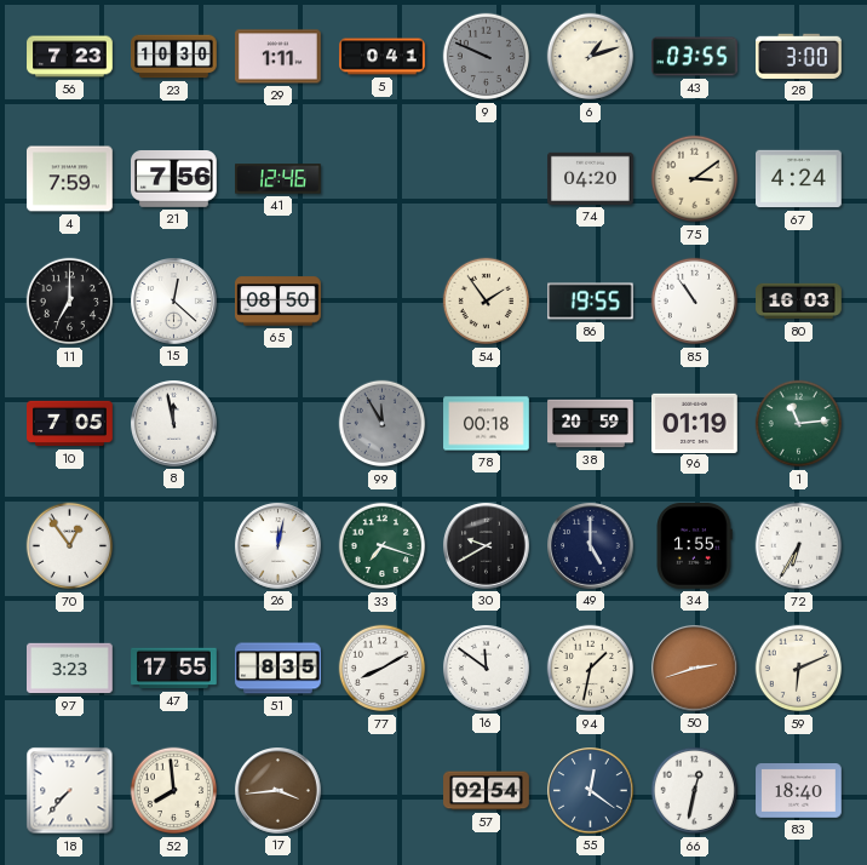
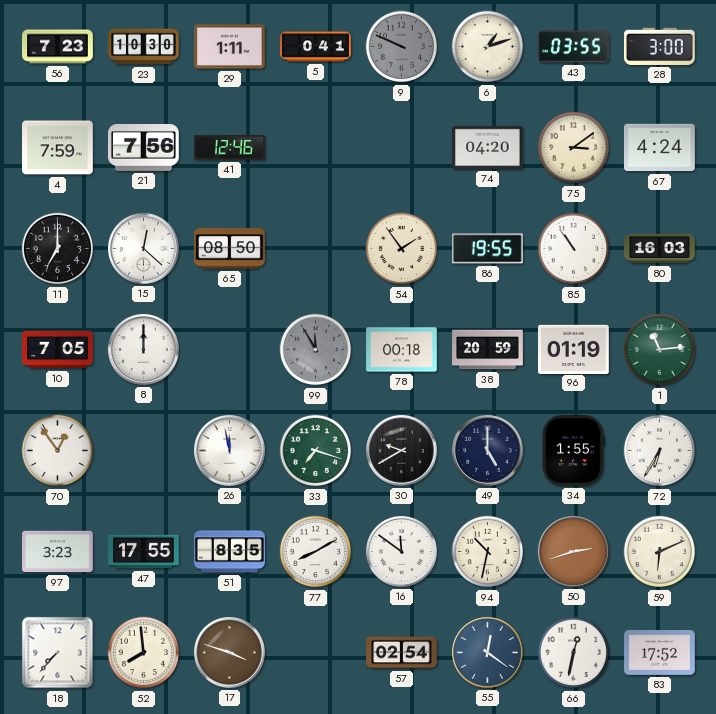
8: 11:58 -> 12:00 (144, 350)
26: 12:02 -> 11:58 (230, 451)
94: 1:32 -> 10:32 (488, 552)
17: 3:44 -> 3:48 (230, 653)
83: 18:40 -> 17:52 (660, 653)
